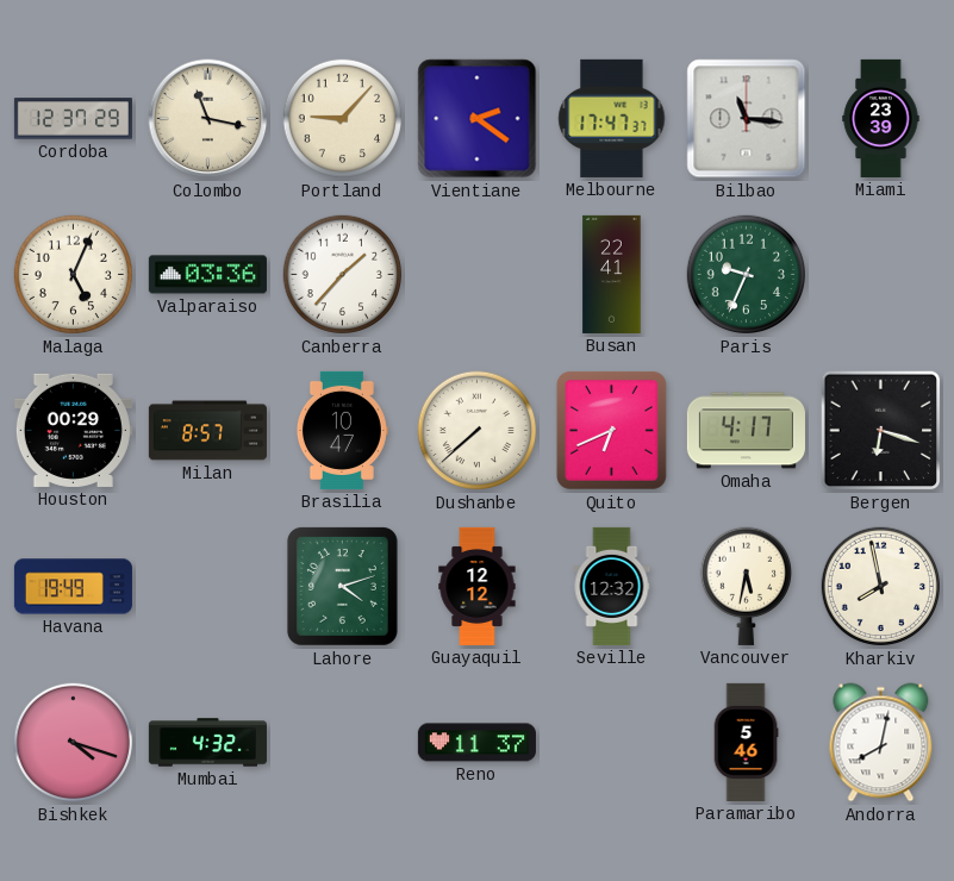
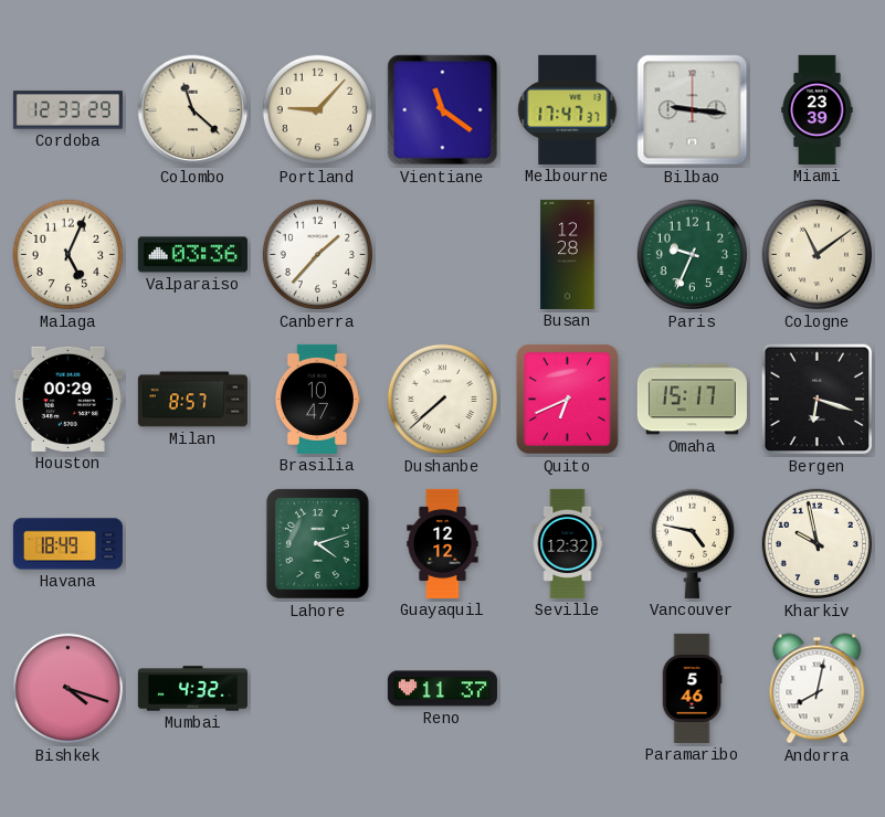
Cordoba: 12:37 -> 12:33 (67, 110)
Colombo: 11:17 -> 11:22 (193, 110)
Vientiane: 2:21 -> 11:21 (443, 110)
Bilbao: 11:16 -> 9:16 (693, 110)
Busan: 22:41 -> 12:28 (568, 254)
Cologne: none -> 11:09 (818, 255)
Omaha: 4:17 -> 15:17 (692, 400)
Havana: 19:49 -> 18:49 (67, 544)
Vancouver: 5:32 -> 4:47 (692, 543)
Kharkiv: 7:58 -> 9:58 (818, 544)
